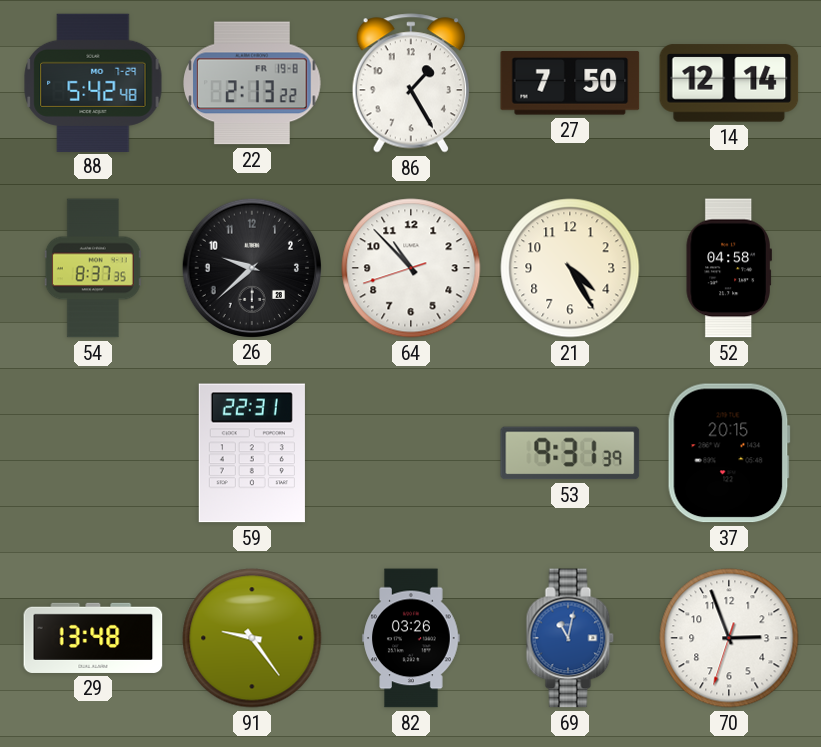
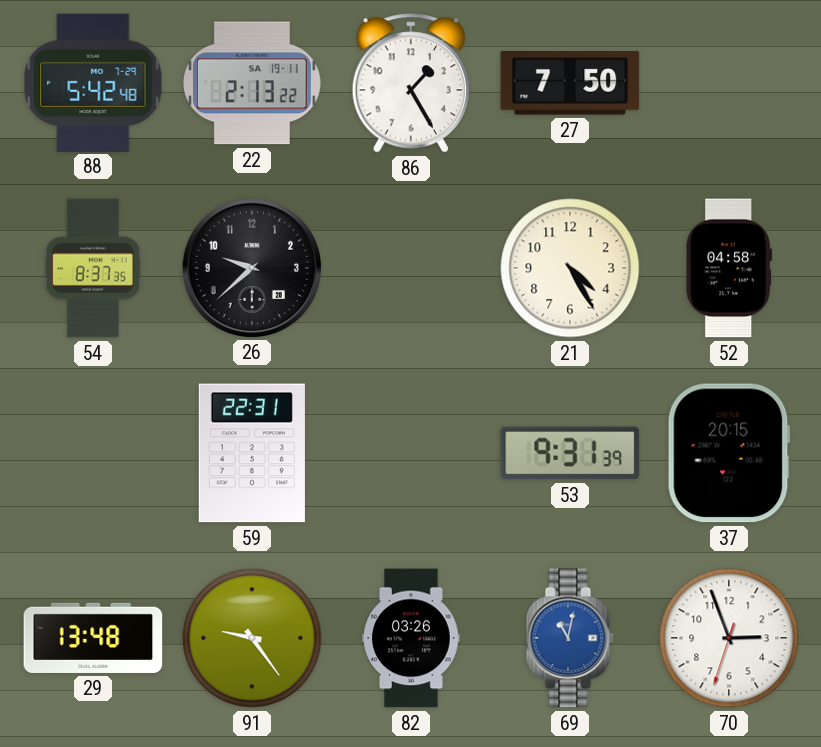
22 date: FR 19-8 -> SA 19-11 (252, 83)
14: 12:14 -> none (729, 83)
64: 10:52 -> none (411, 268)
